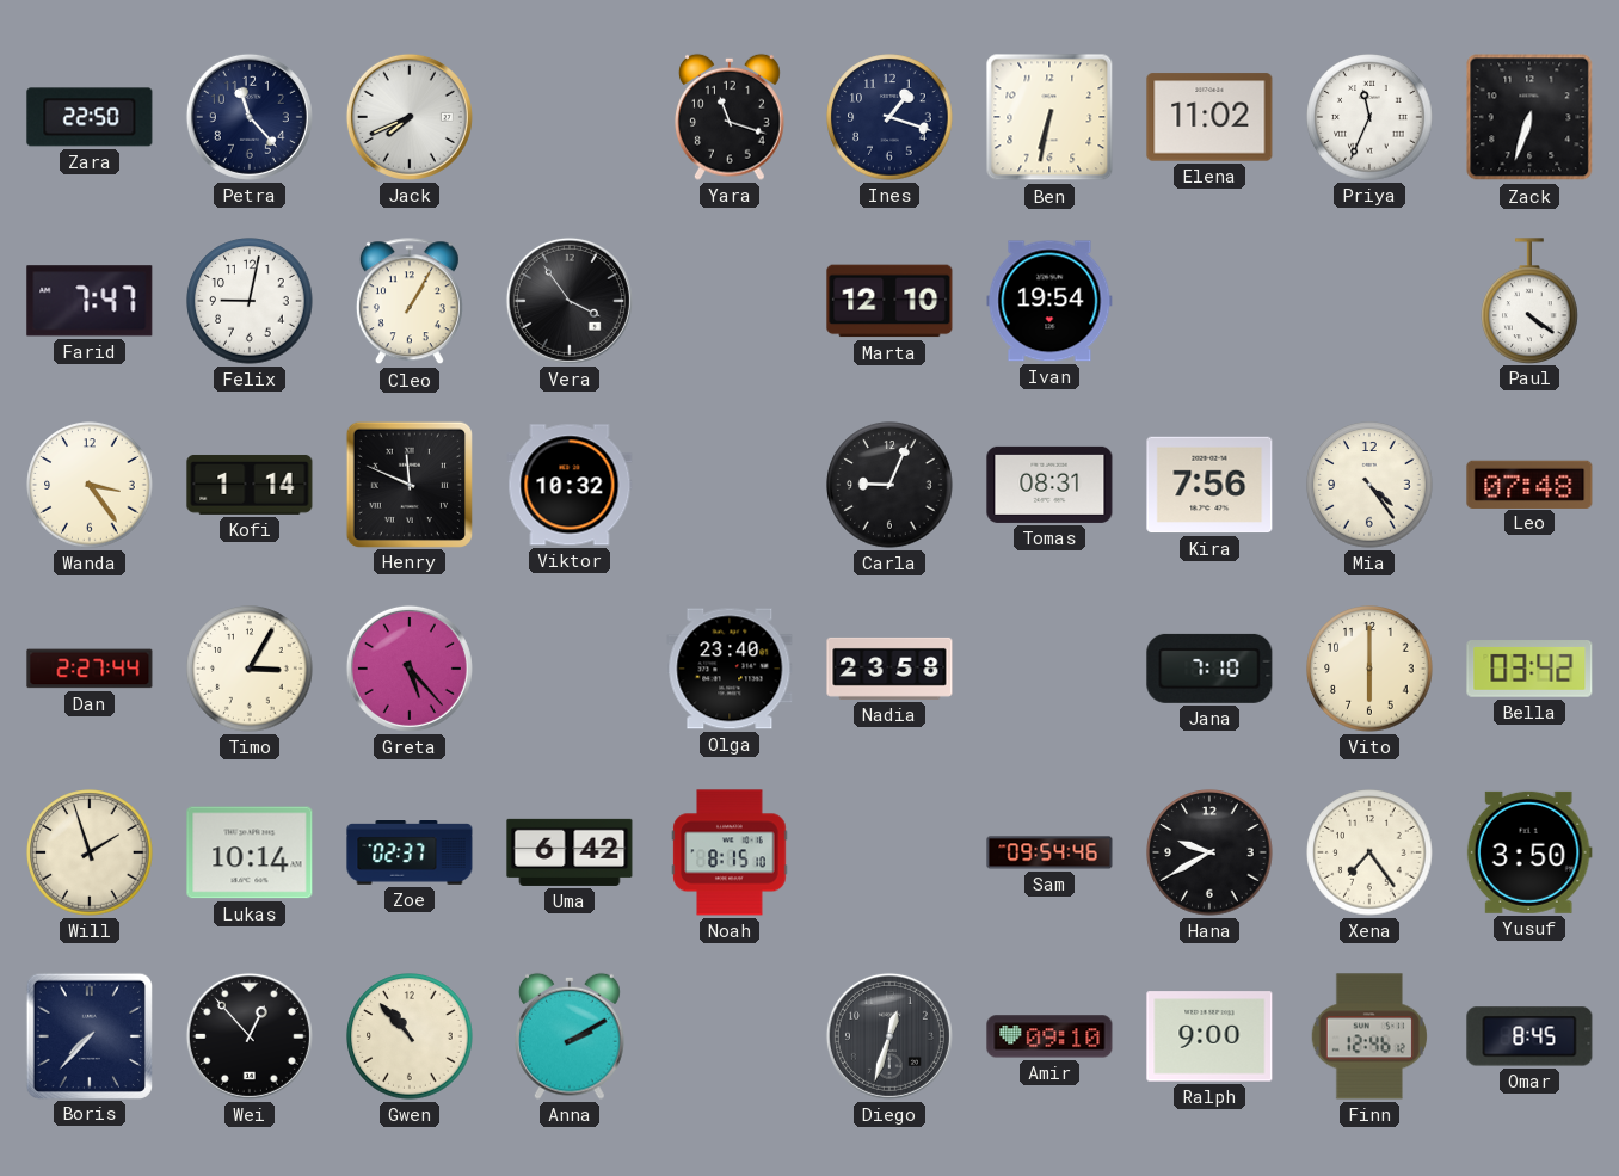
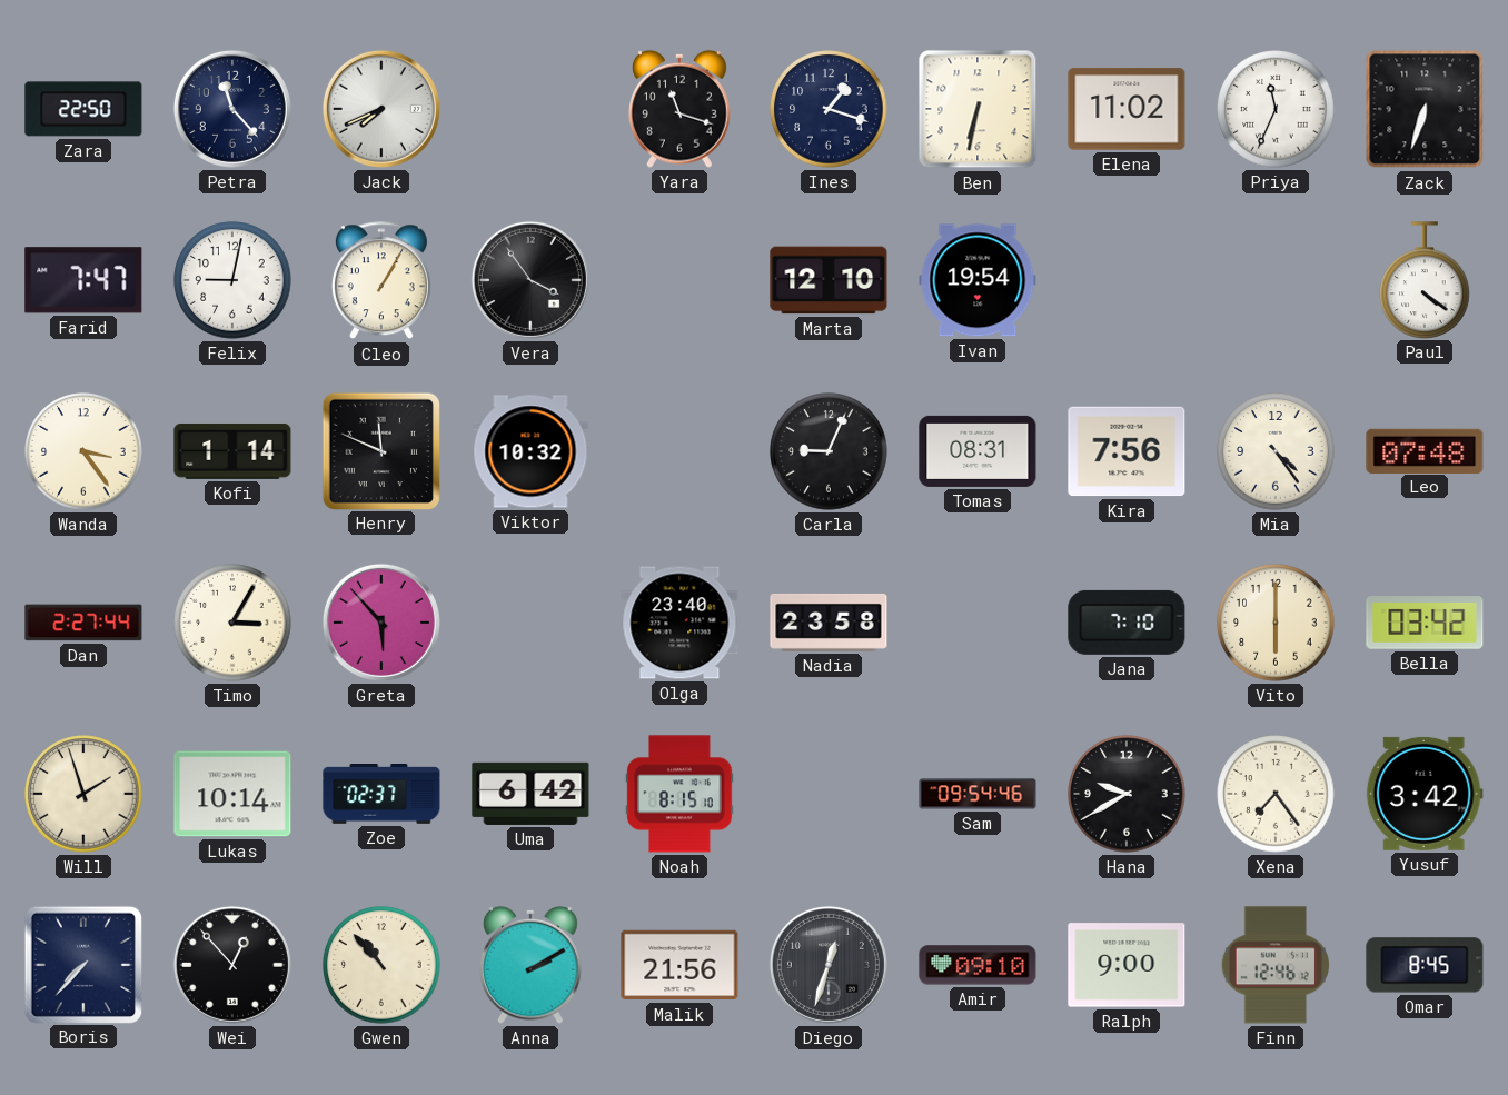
Greta: 5:23 -> 5:53 (381, 623)
Yusuf: 3:50 -> 3:42 (1425, 794)
Malik: none -> 21:56 (679, 965)
